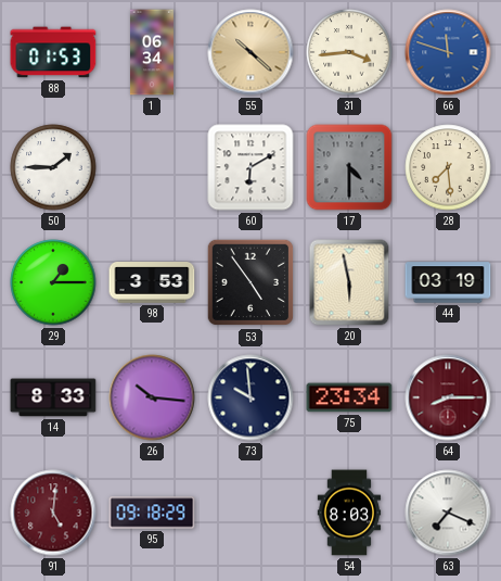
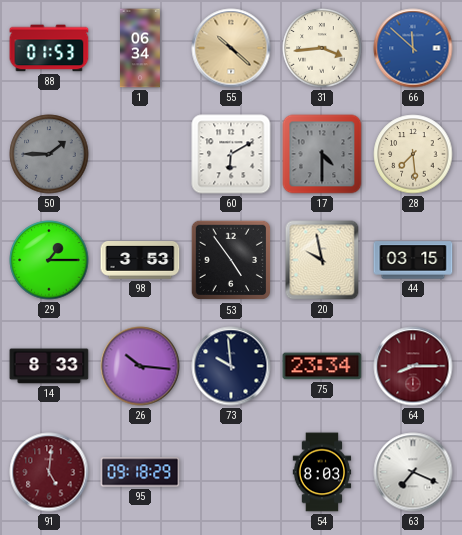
66: 11:48 -> 11:52 (413, 48)
50 dial: white -> grey (49, 154)
20: 5:58 -> 9:58 (322, 260)
44: 03:19 -> 03:15 (413, 260)
